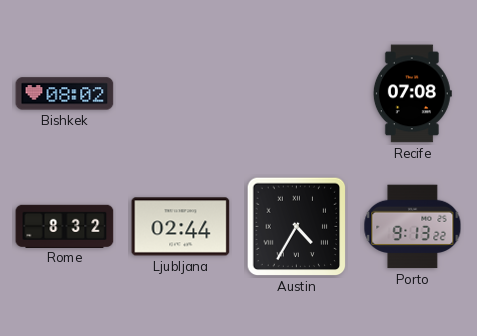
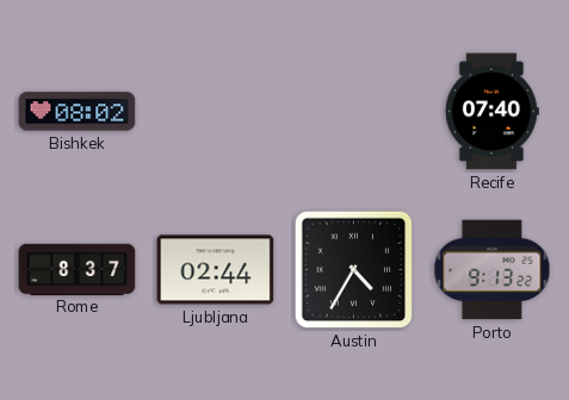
Recife: 07:08 -> 07:40 (491, 112)
Rome: 8:32 -> 8:37 (78, 269)
